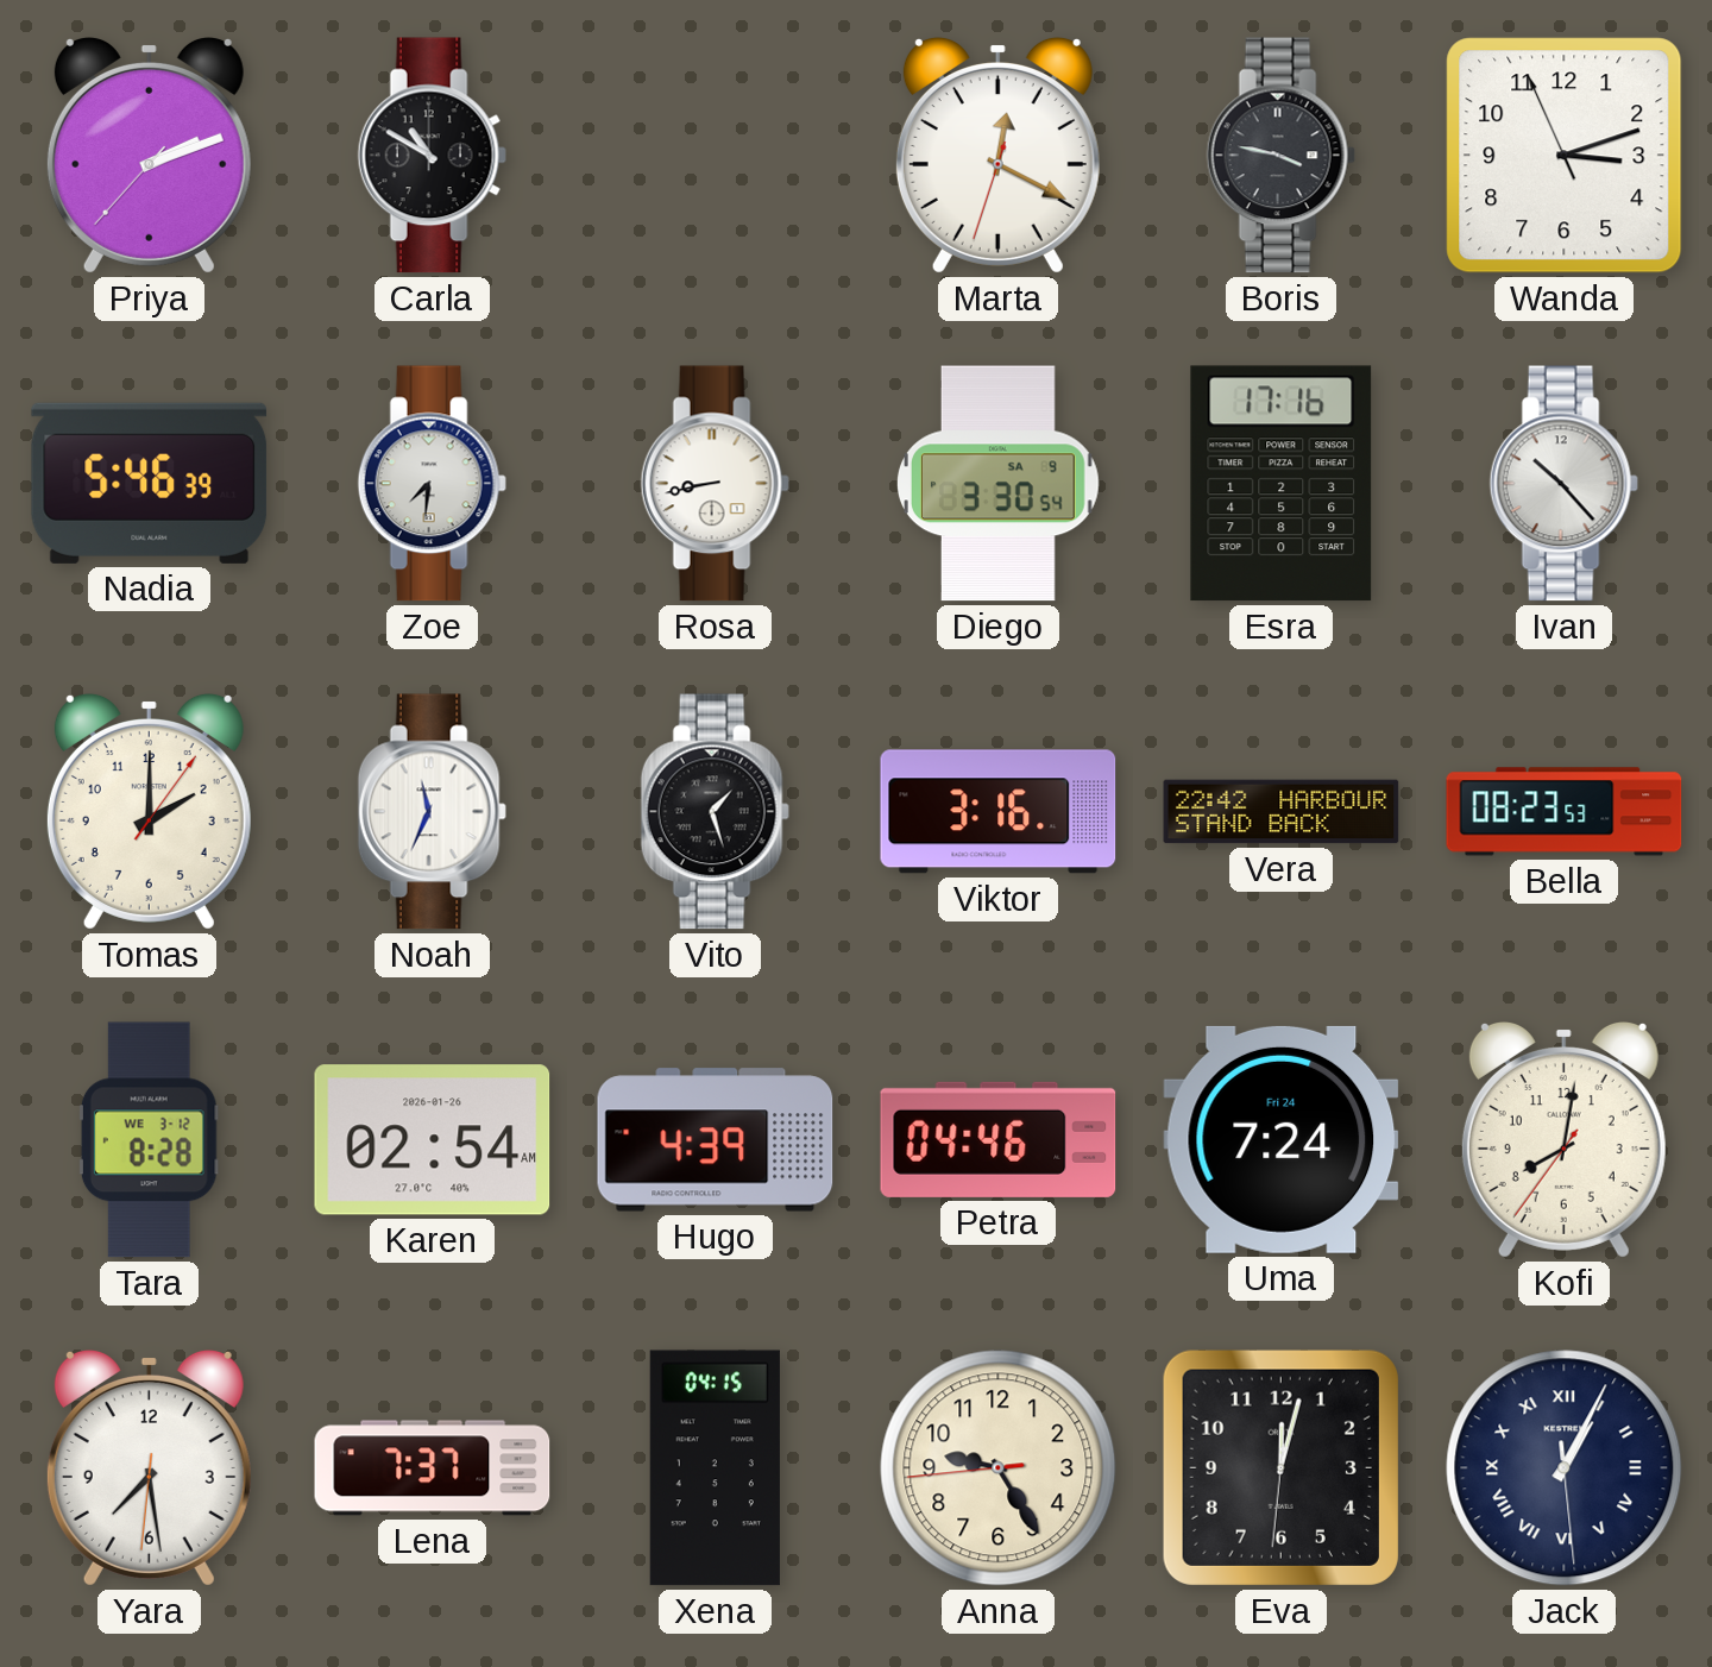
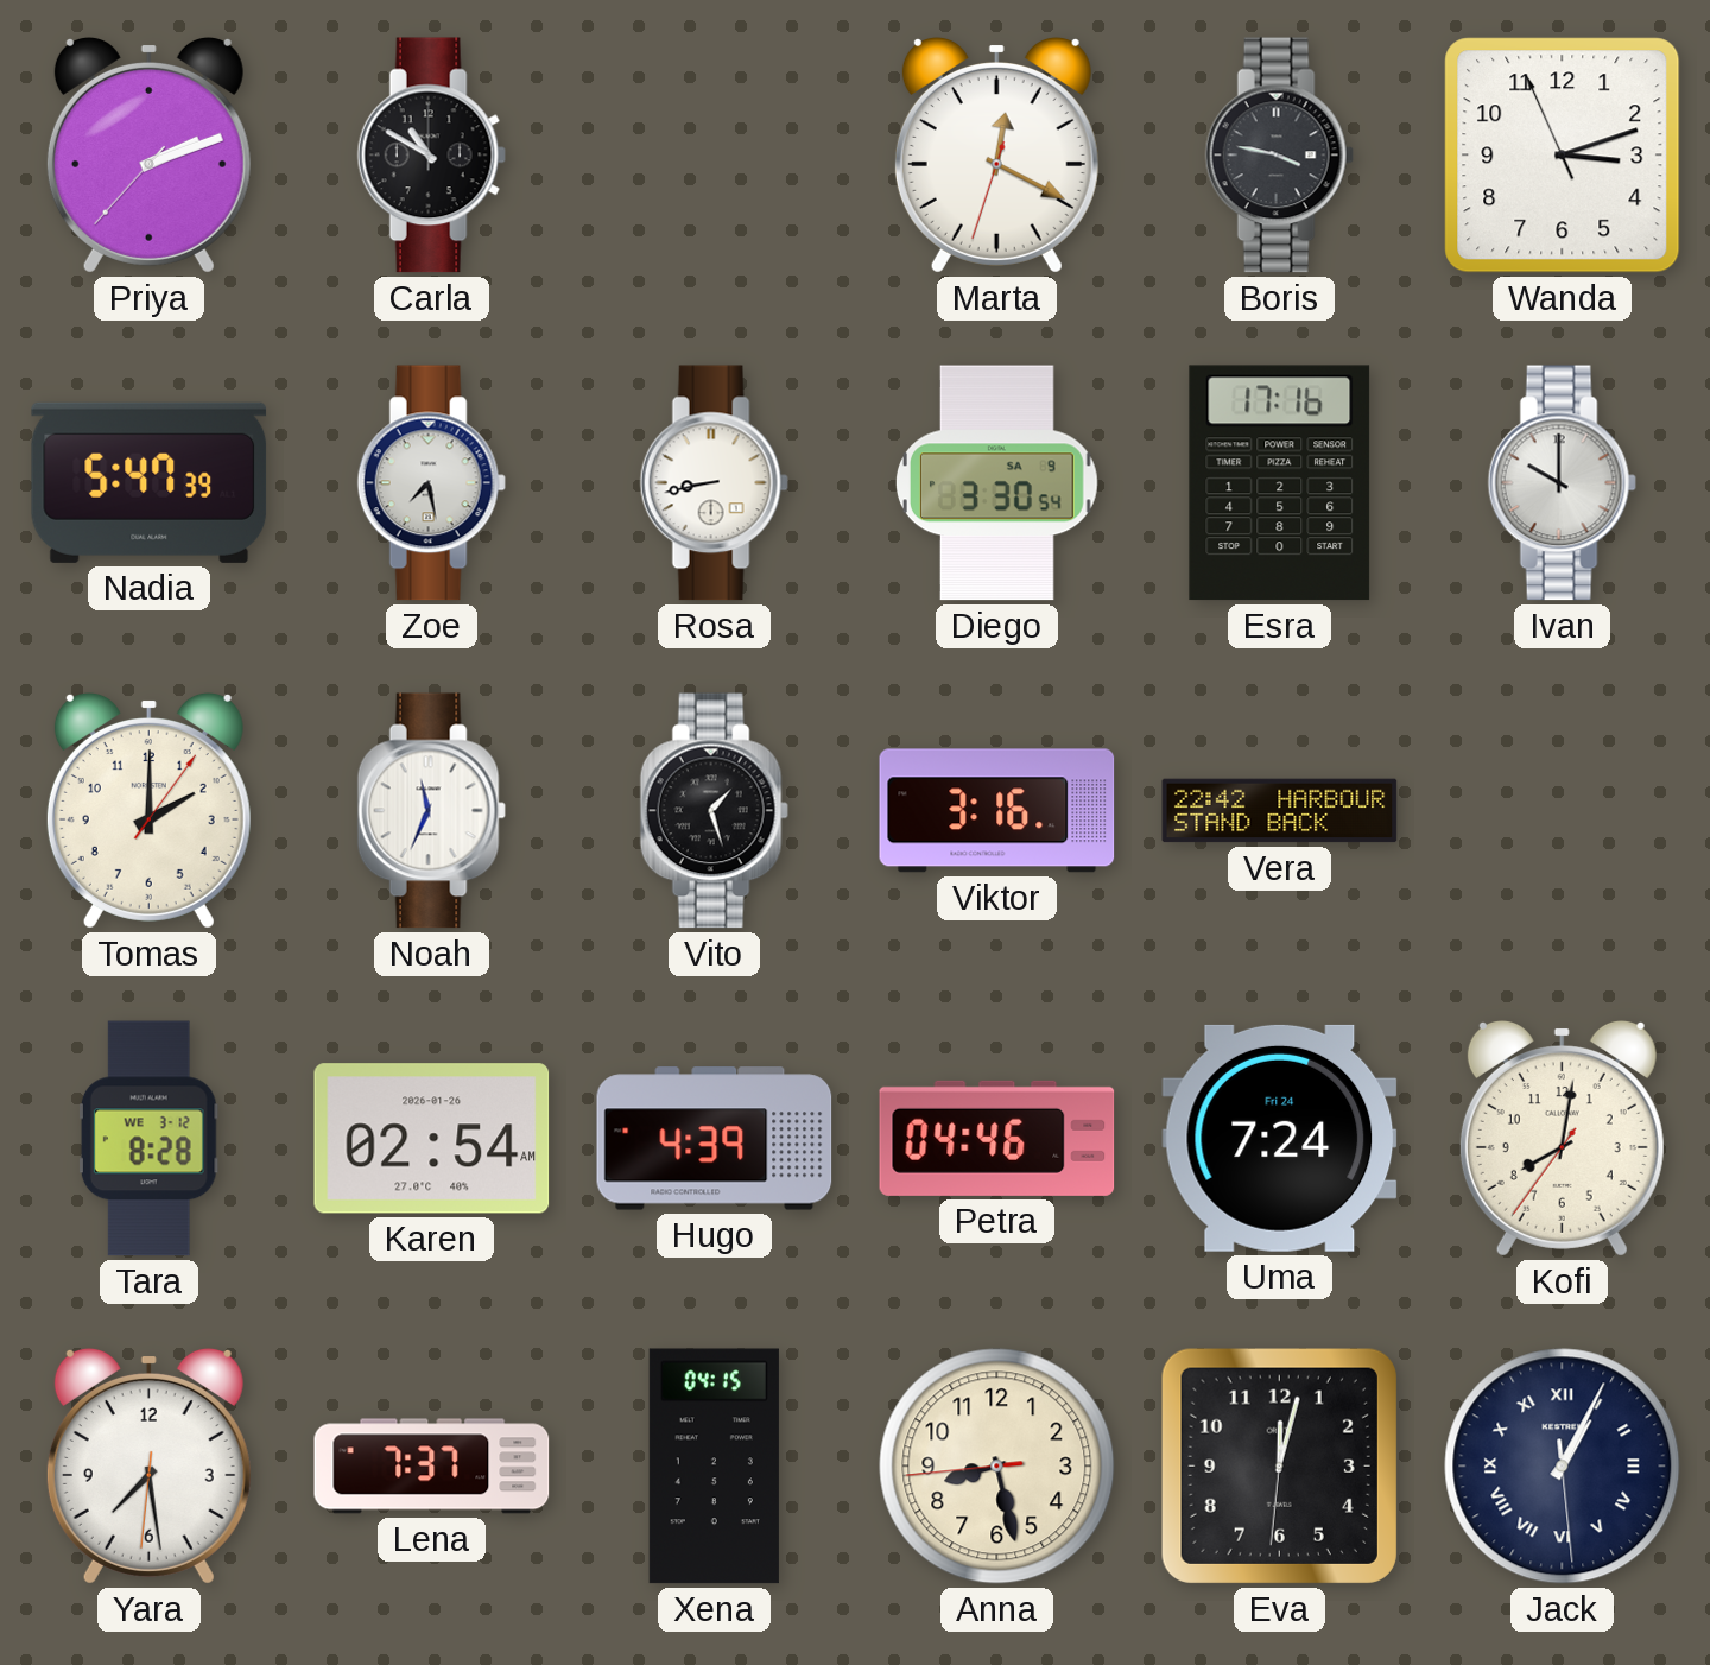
Nadia: 5:46 -> 5:47 (150, 482)
Zoe: 7:31 -> 7:28 (431, 483)
Ivan: 10:23 -> 10:00 (1562, 483)
Bella: 08:23 -> none (1565, 812)
Anna: 9:24 -> 8:27 (997, 1467)
